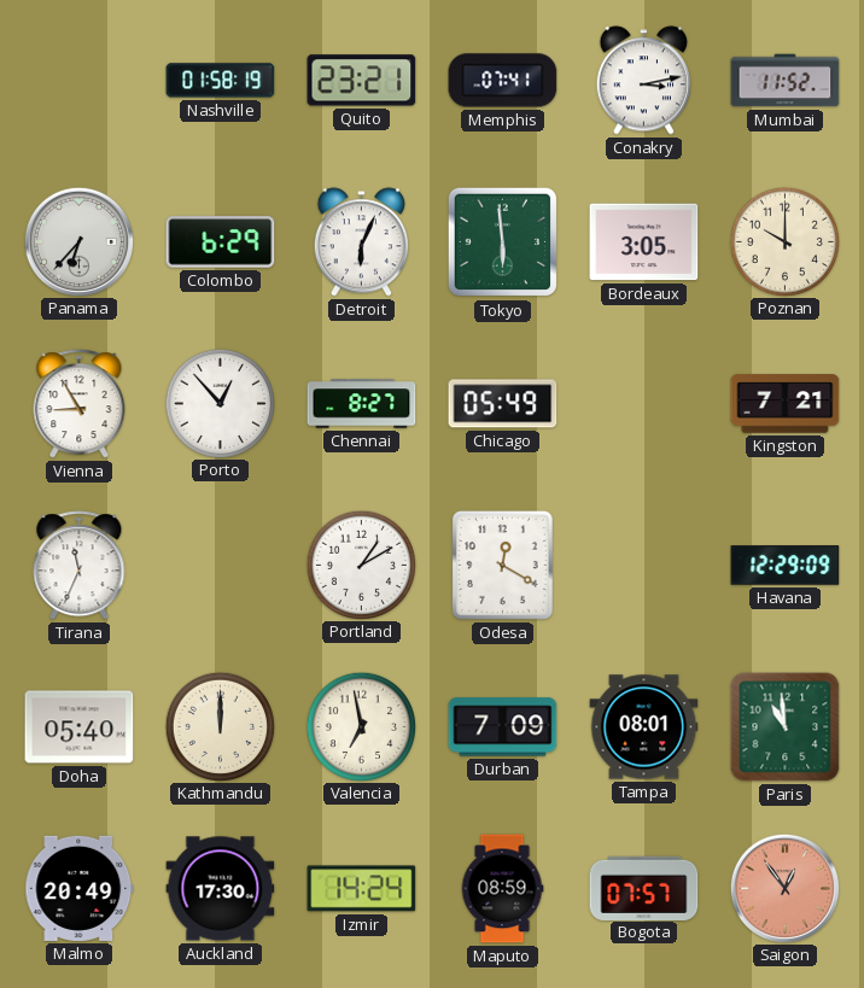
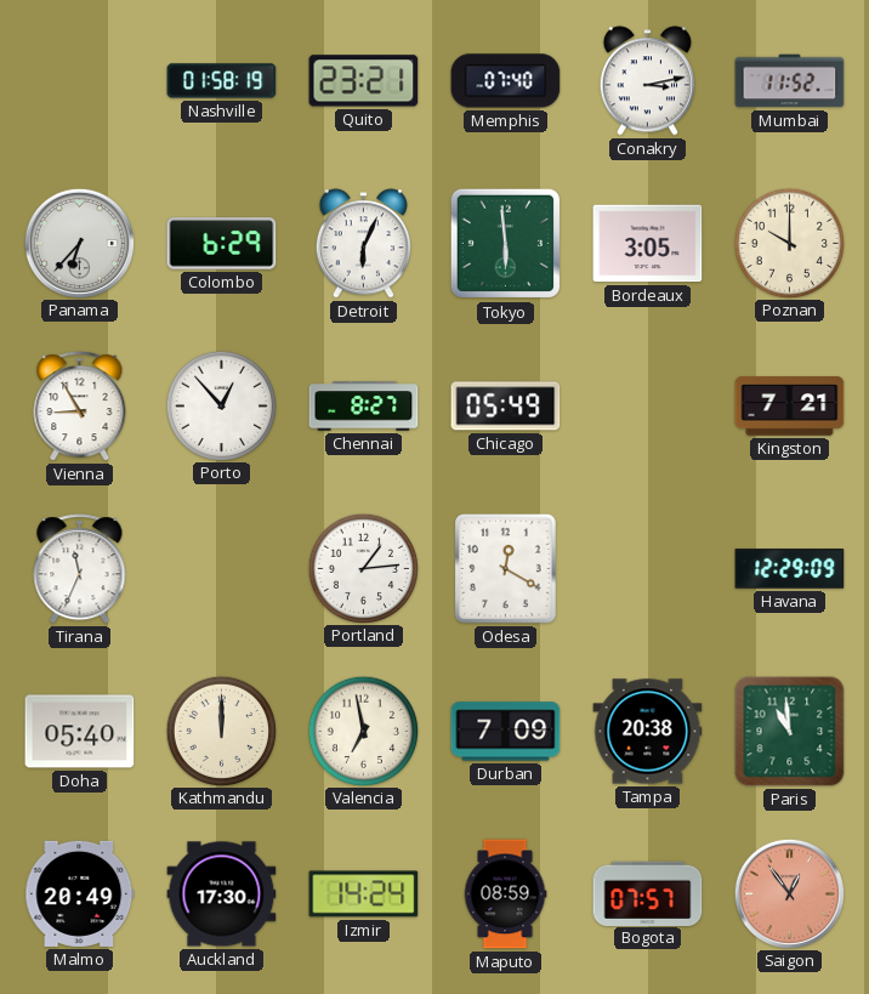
Memphis: 07:41 -> 07:40 (506, 81)
Portland: 1:10 -> 1:14 (363, 568)
Tampa: 08:01 -> 20:38 (648, 732)
